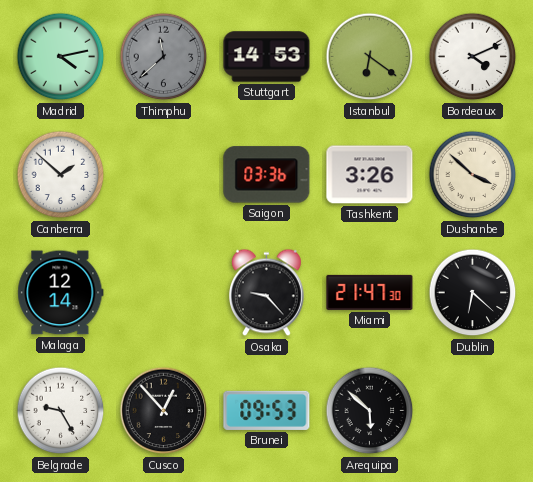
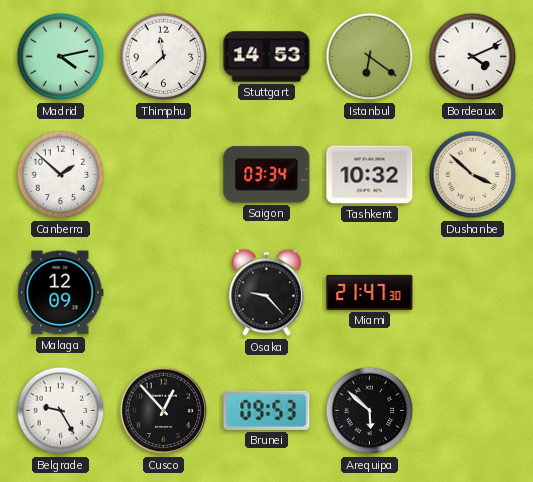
Thimphu dial: grey -> white (164, 57)
Saigon: 03:36 -> 03:34 (267, 175)
Tashkent: 3:26 -> 10:32 (370, 175)
Malaga: 12:14 -> 12:09 (61, 293)
Dublin: 6:22 -> none (473, 293)
